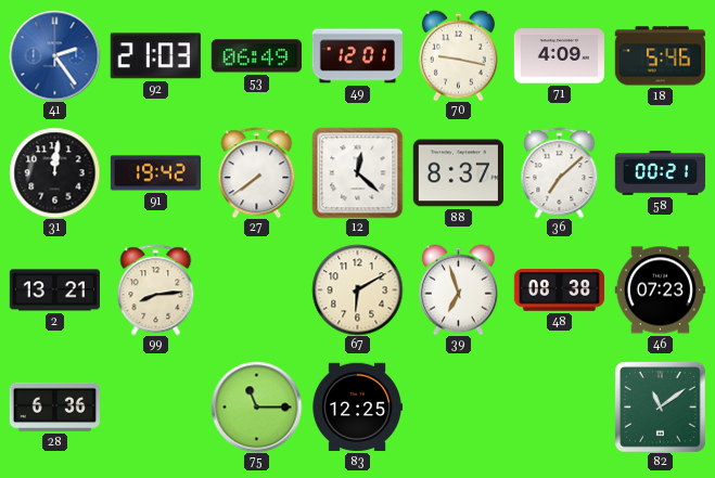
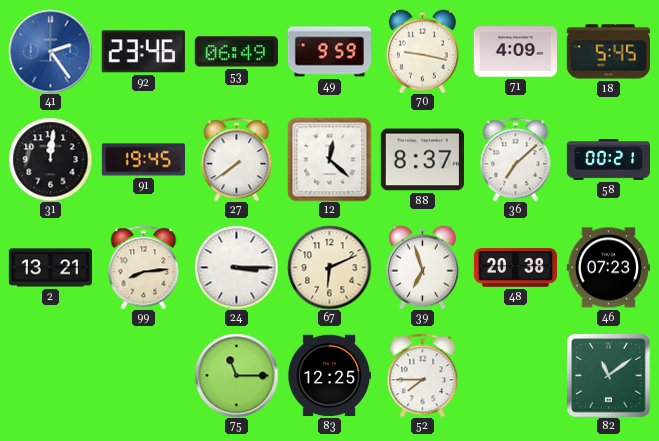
92: 21:03 -> 23:46 (143, 52)
49: 12:01 -> 9:59 (329, 52)
18: 5:46 -> 5:45 (608, 52)
91: 19:42 -> 19:45 (143, 160)
24: none -> 3:15 (236, 267)
67: 6:10 -> 6:11 (329, 267)
48: 08:38 -> 20:38 (515, 268)
28: 6:36 -> none (54, 406)
52: none -> 7:45 (423, 375)
